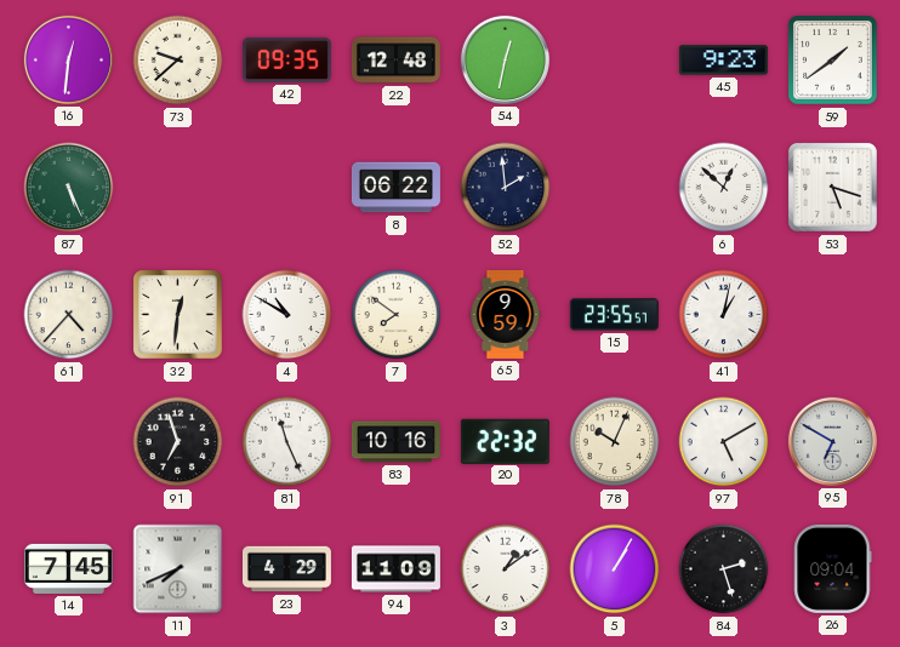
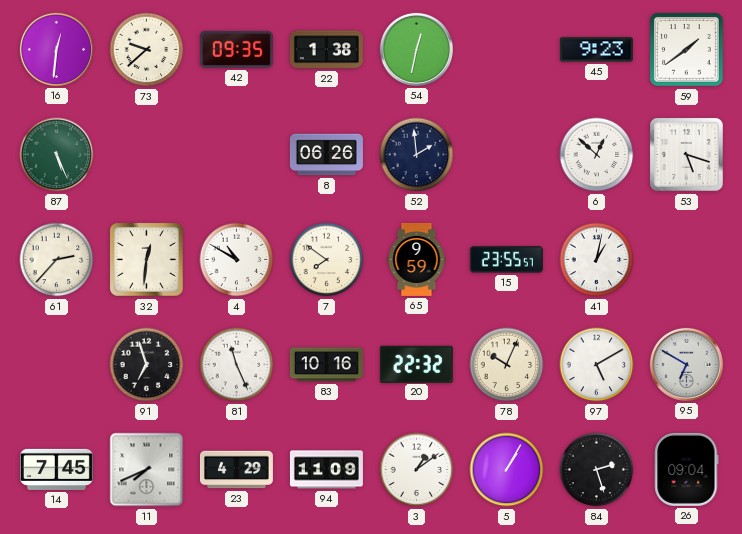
22: 12:48 -> 1:38 (326, 50)
8: 06:22 -> 06:26 (326, 155)
61: 4:37 -> 2:37 (57, 260)
